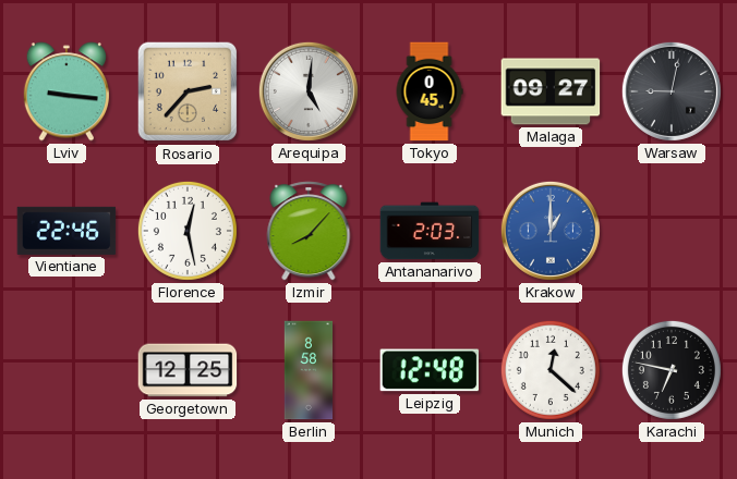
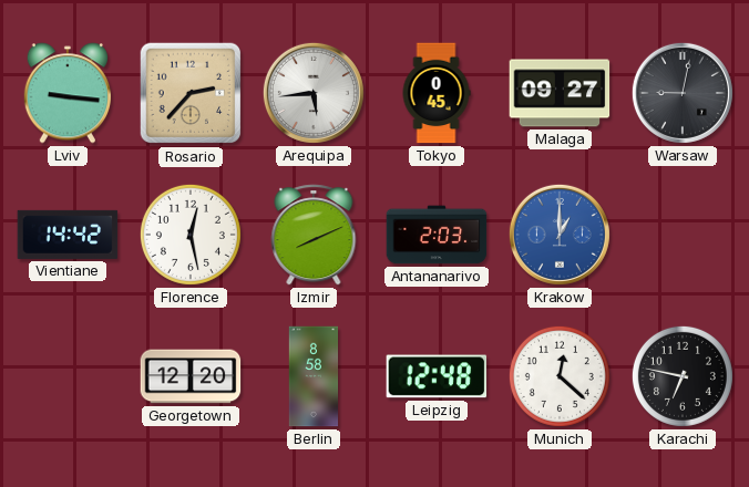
Arequipa: 5:01 -> 5:44 (314, 93)
Vientiane: 22:46 -> 14:42 (68, 235)
Izmir: 8:07 -> 8:11 (314, 235)
Georgetown: 12:25 -> 12:20 (191, 376)
